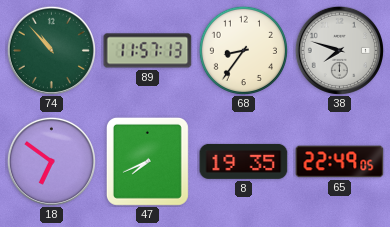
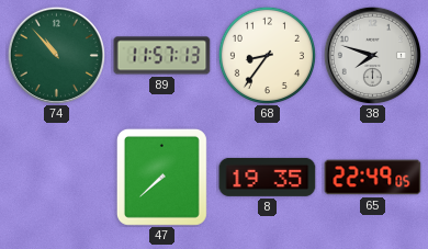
18: 6:51 -> none (51, 161)
47: 7:41 -> 7:38 (161, 177)
